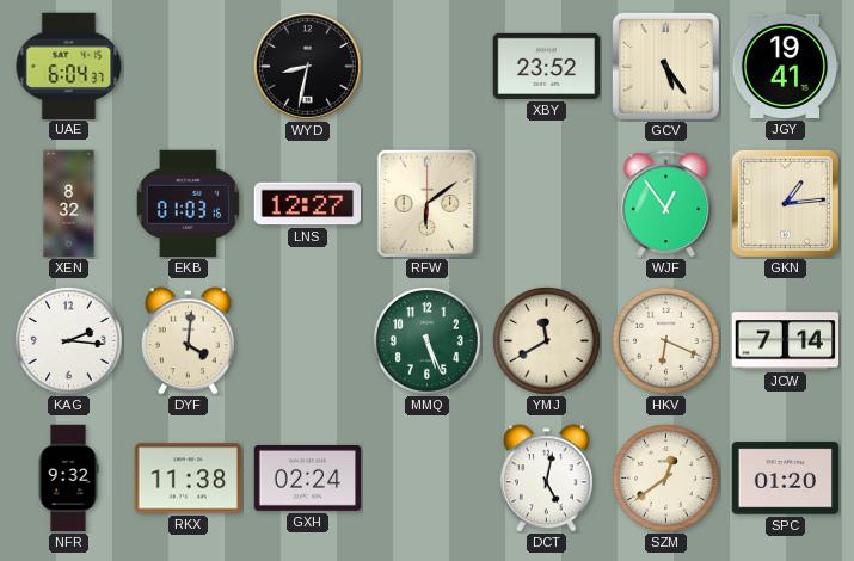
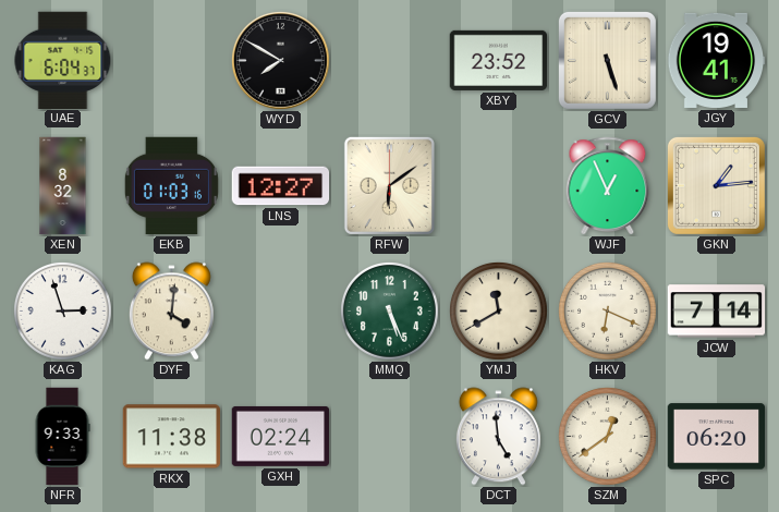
WYD: 8:32 -> 7:50 (280, 60)
GCV: 5:24 -> 5:27 (607, 60)
WJF: 12:54 -> 12:56 (608, 186)
KAG: 2:16 -> 2:57 (63, 312)
NFR: 9:32 -> 9:33 (62, 437)
DCT: 5:02 -> 4:59 (498, 437)
SPC: 01:20 -> 06:20 (717, 437)
